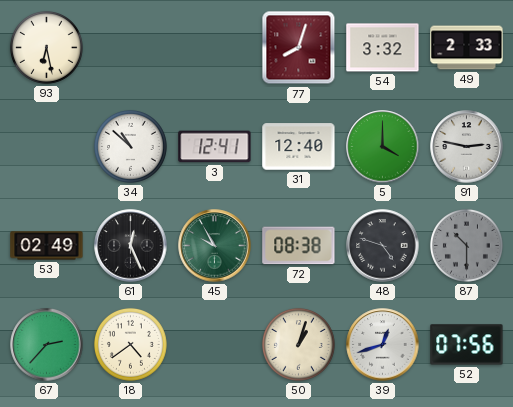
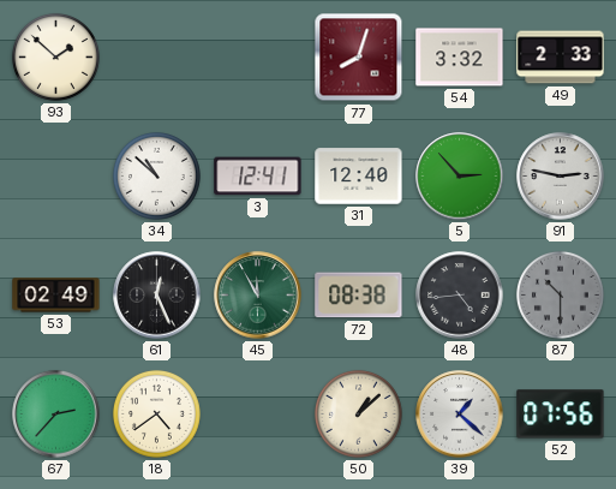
93: 6:28 -> 1:52 (55, 56)
5: 4:00 -> 2:53 (460, 177)
45: 9:55 -> 11:55 (258, 296)
48: 4:48 -> 4:44 (460, 296)
50: 1:03 -> 1:08 (358, 413)
39: 12:42 -> 1:22 (460, 415)
